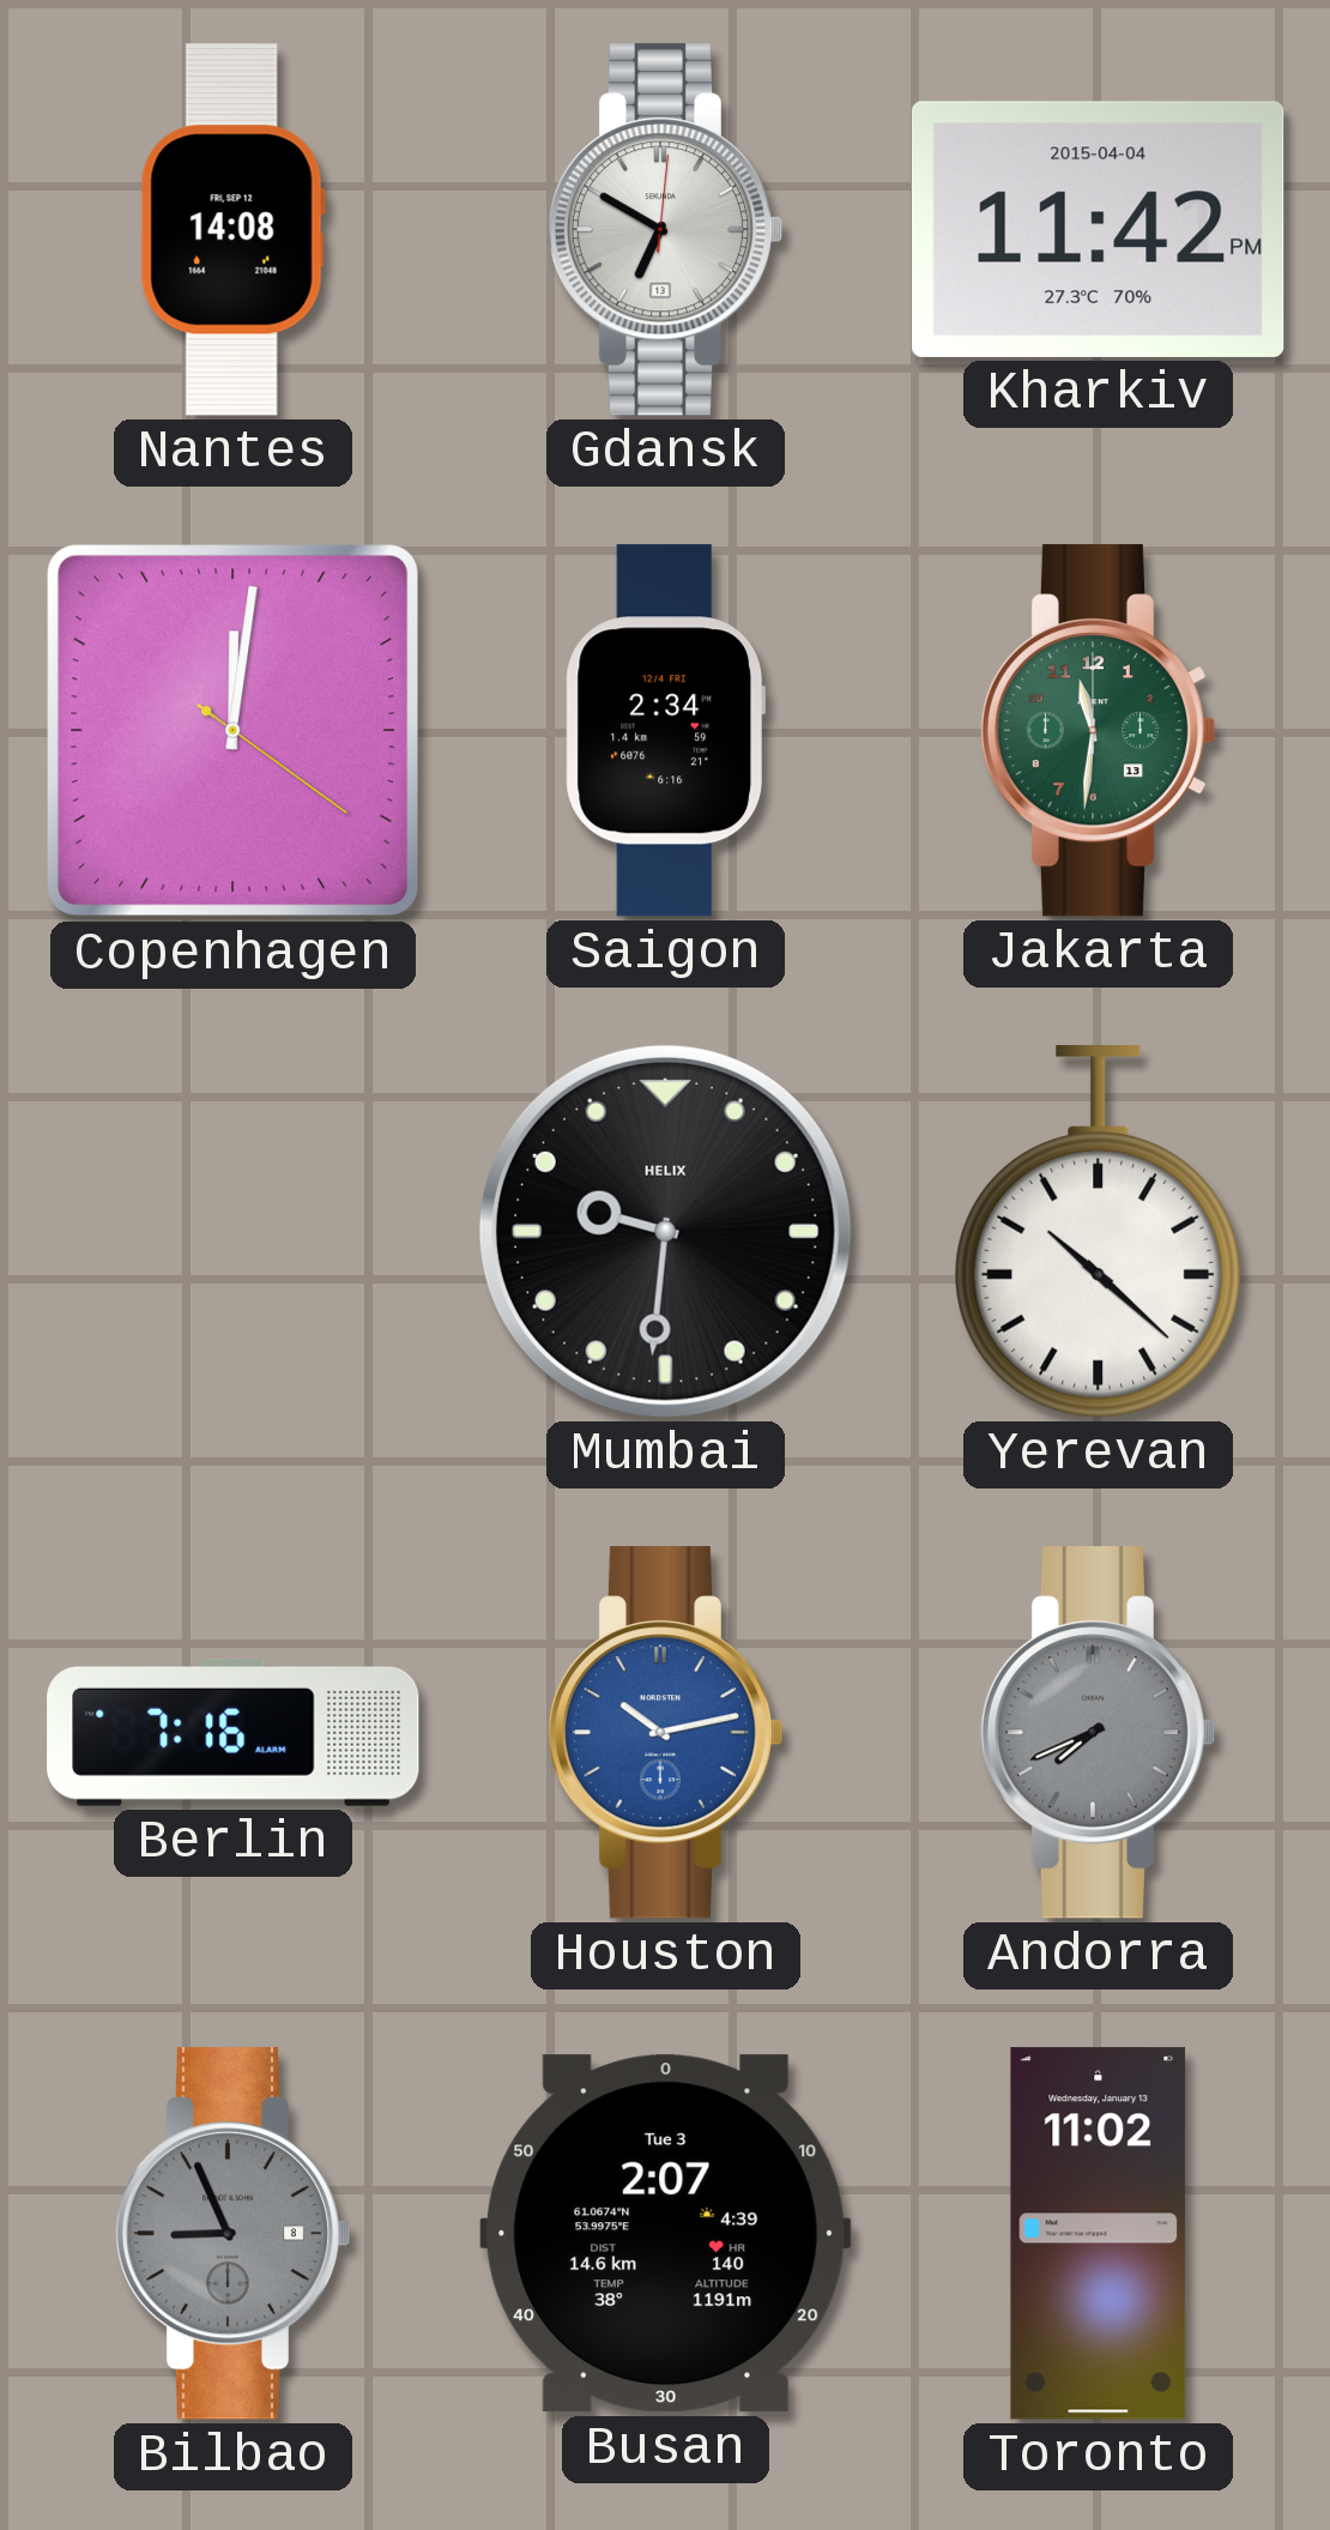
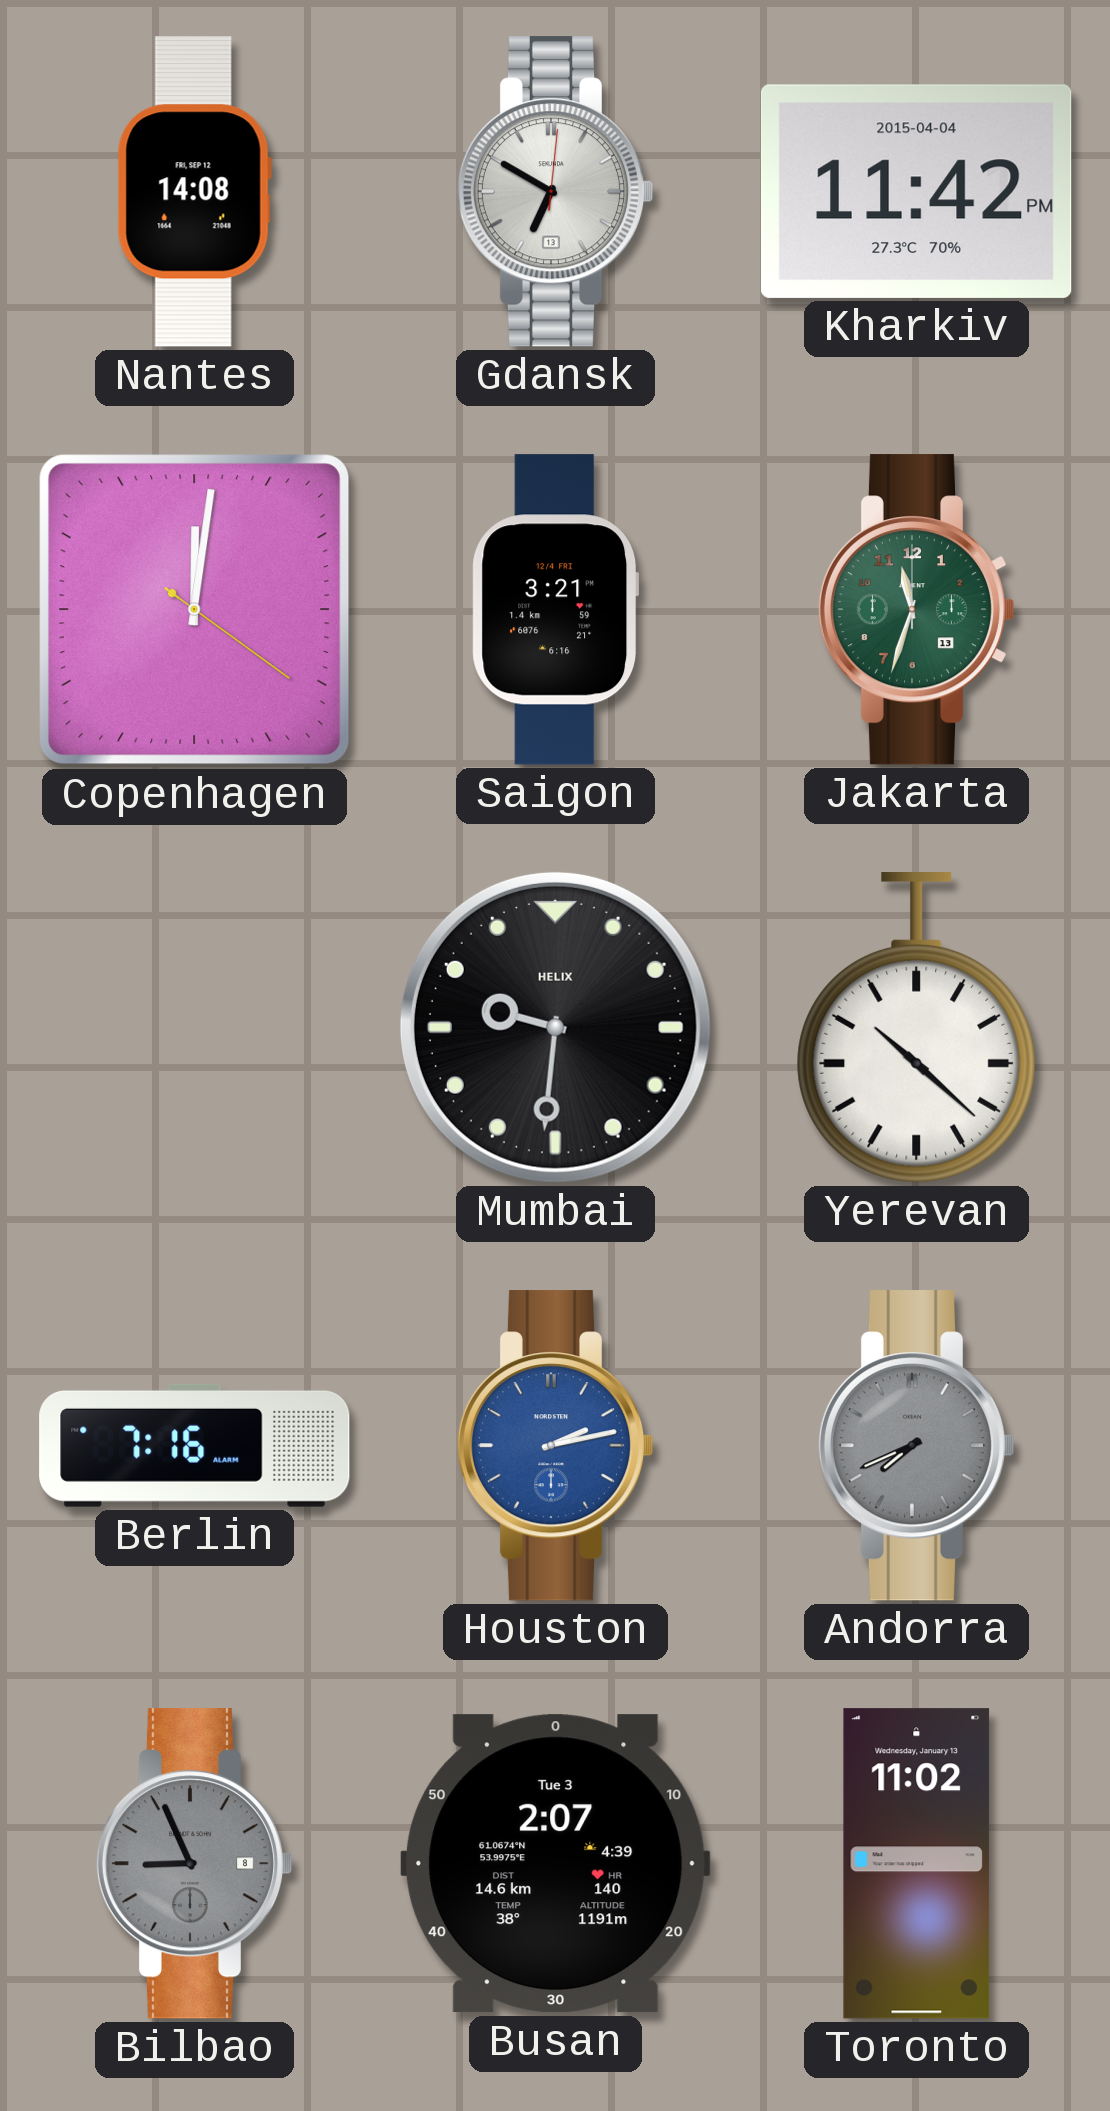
Saigon: 2:34 -> 3:21 (556, 610)
Jakarta: 11:31 -> 11:33 (916, 610)
Houston: 10:13 -> 2:13 (555, 1446)
